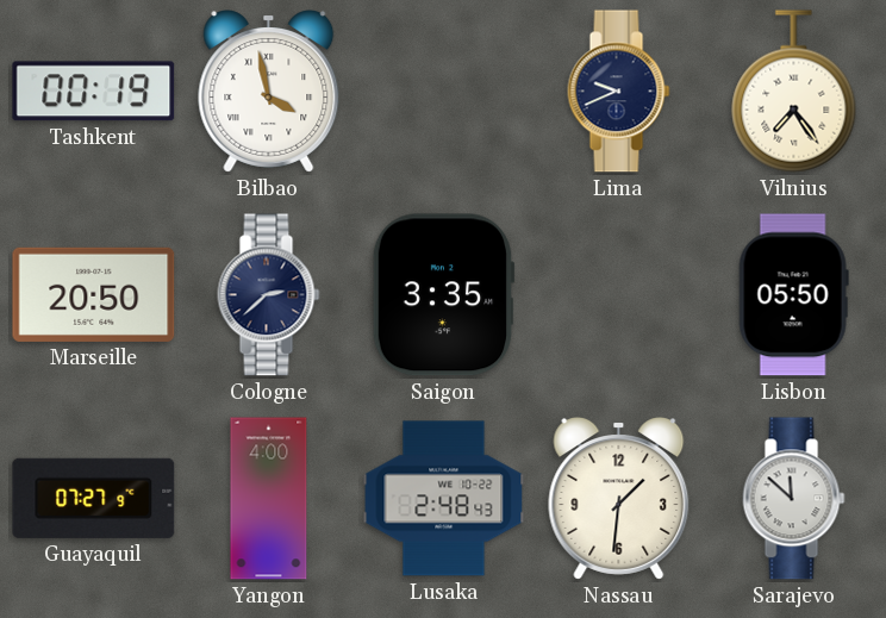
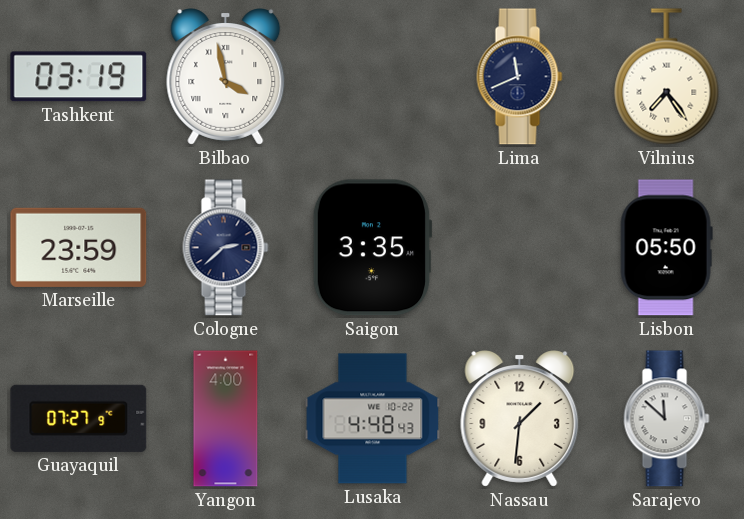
Tashkent: 00:19 -> 03:19 (79, 77)
Lima: 9:41 -> 11:41 (520, 77)
Marseille: 20:50 -> 23:59 (79, 247)
Lusaka: 2:48 -> 4:48 (373, 419)
